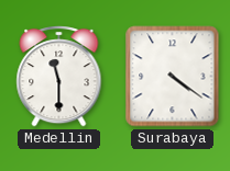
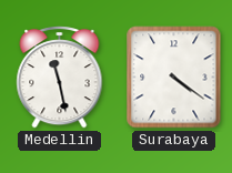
Medellin: 11:30 -> 11:28 (60, 78)
